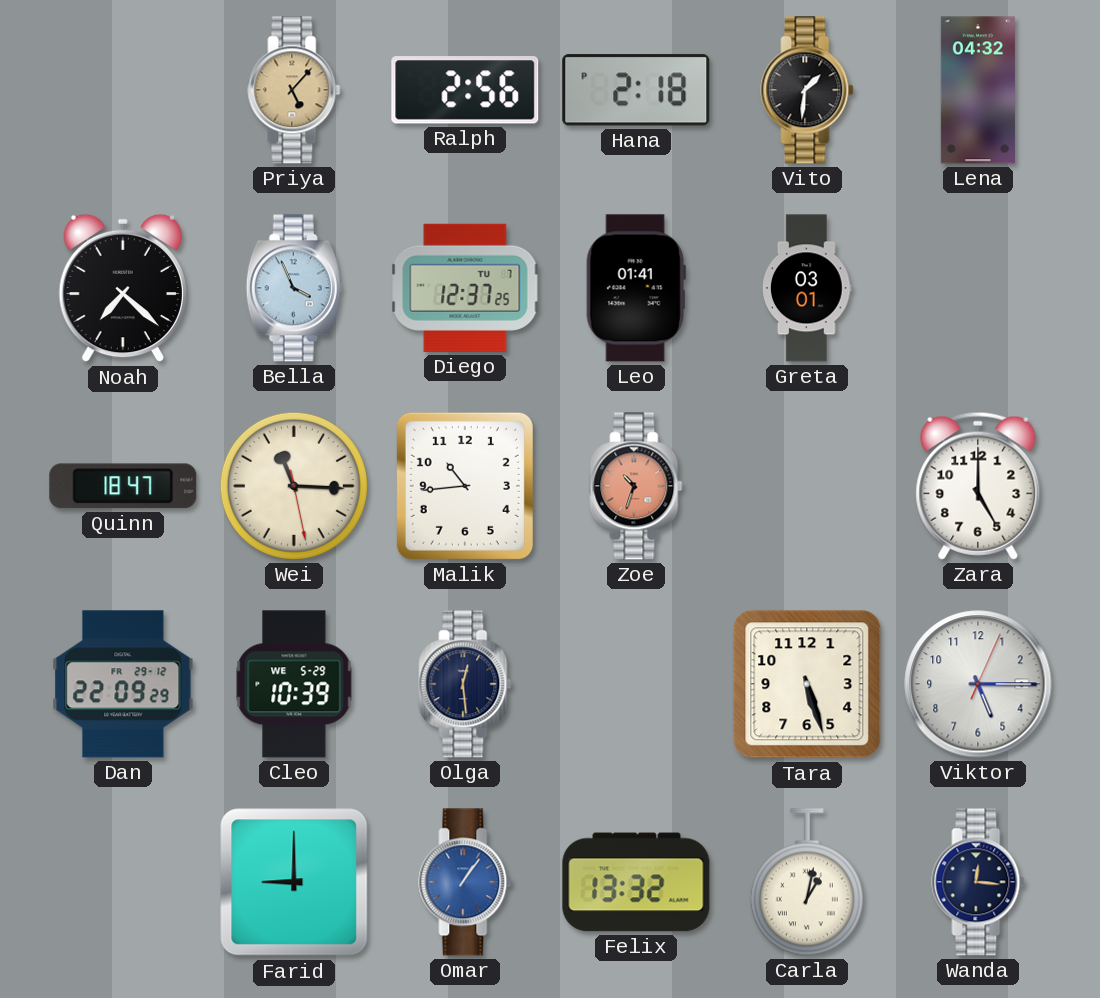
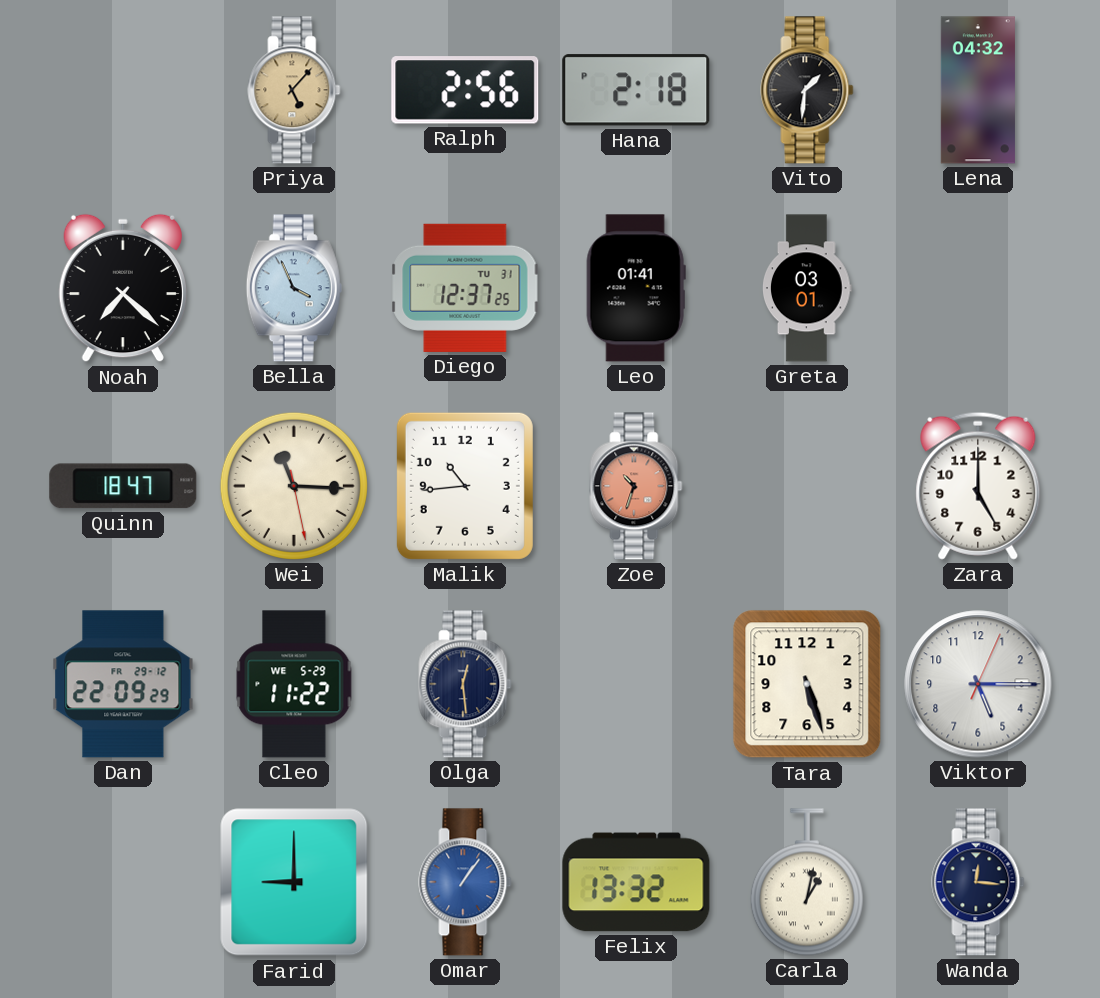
Diego date: TU 7 -> TU 31 (465, 288)
Cleo: 10:39 -> 11:22 (294, 684)
